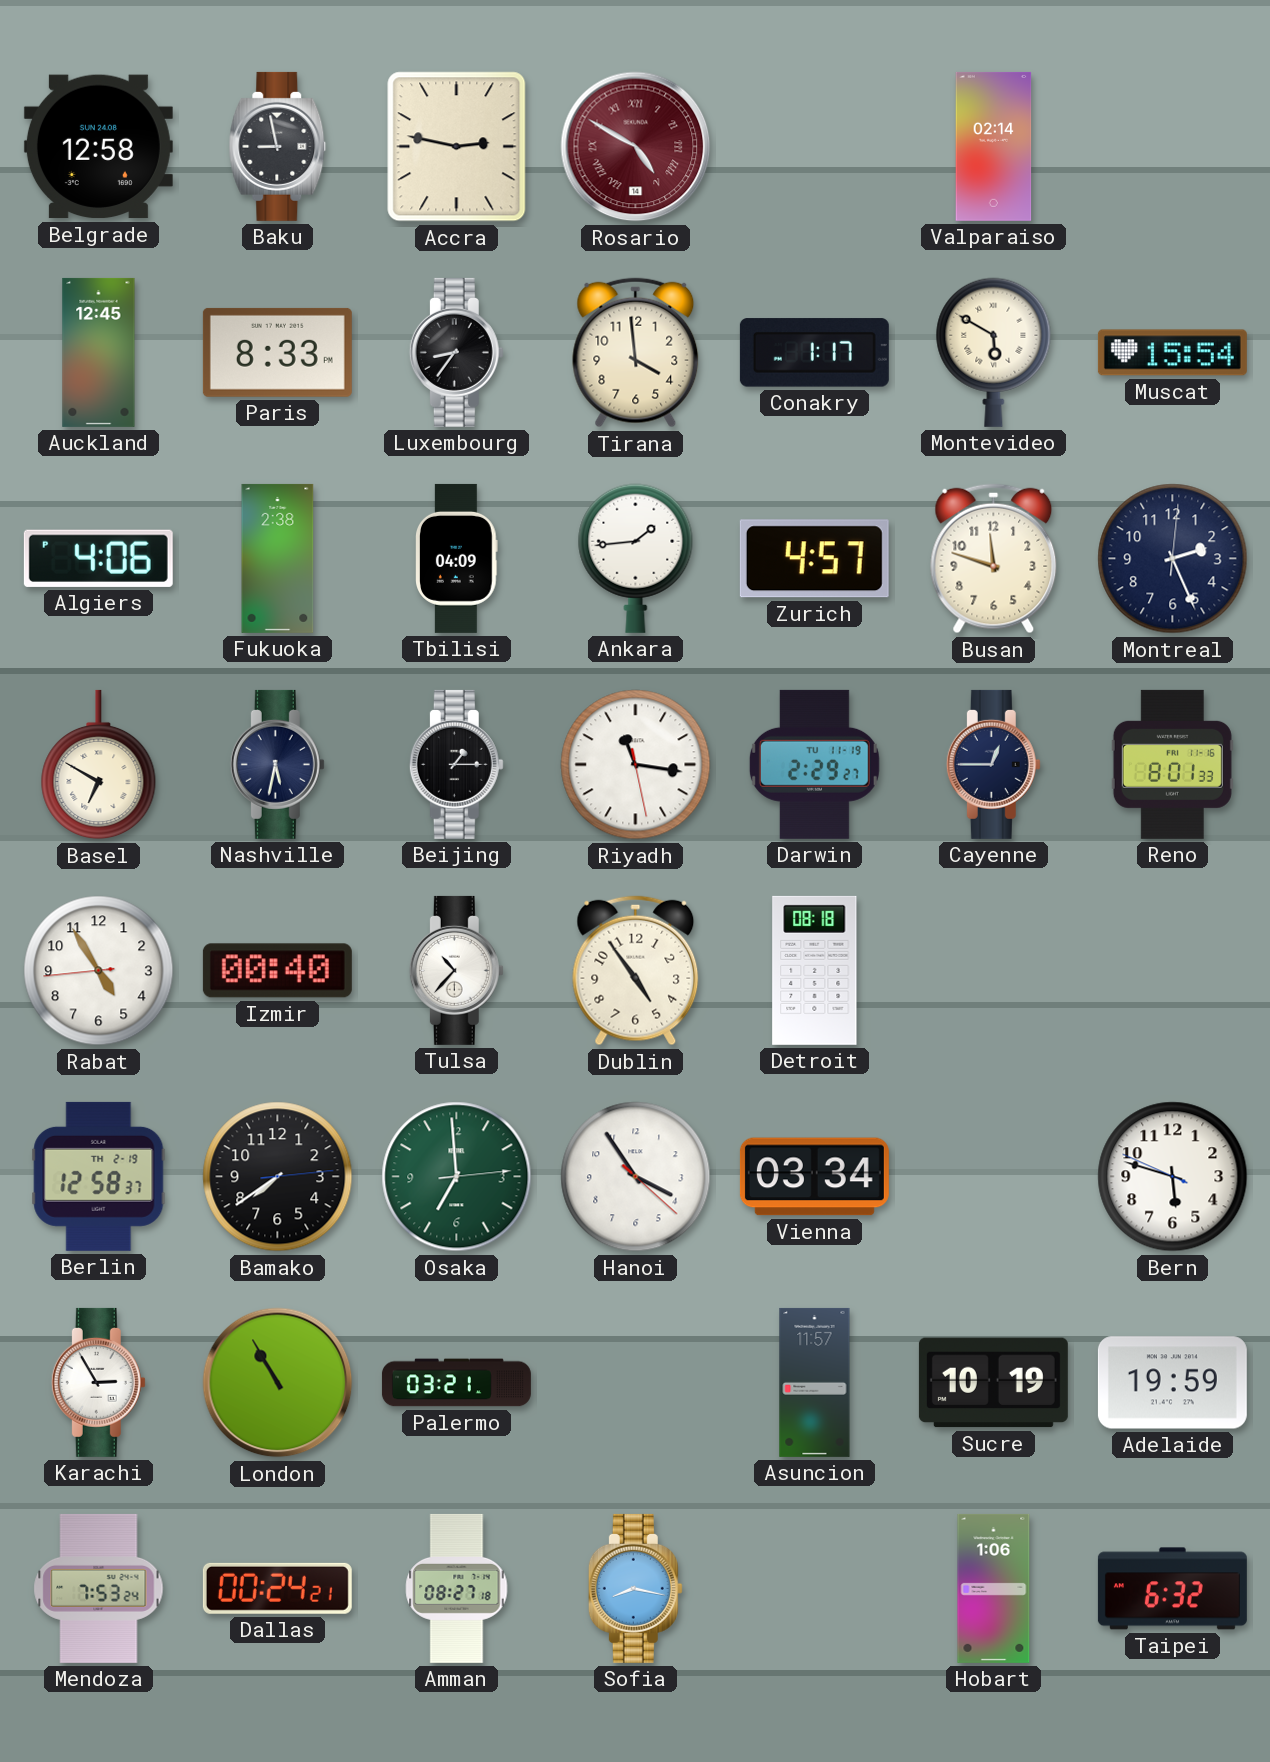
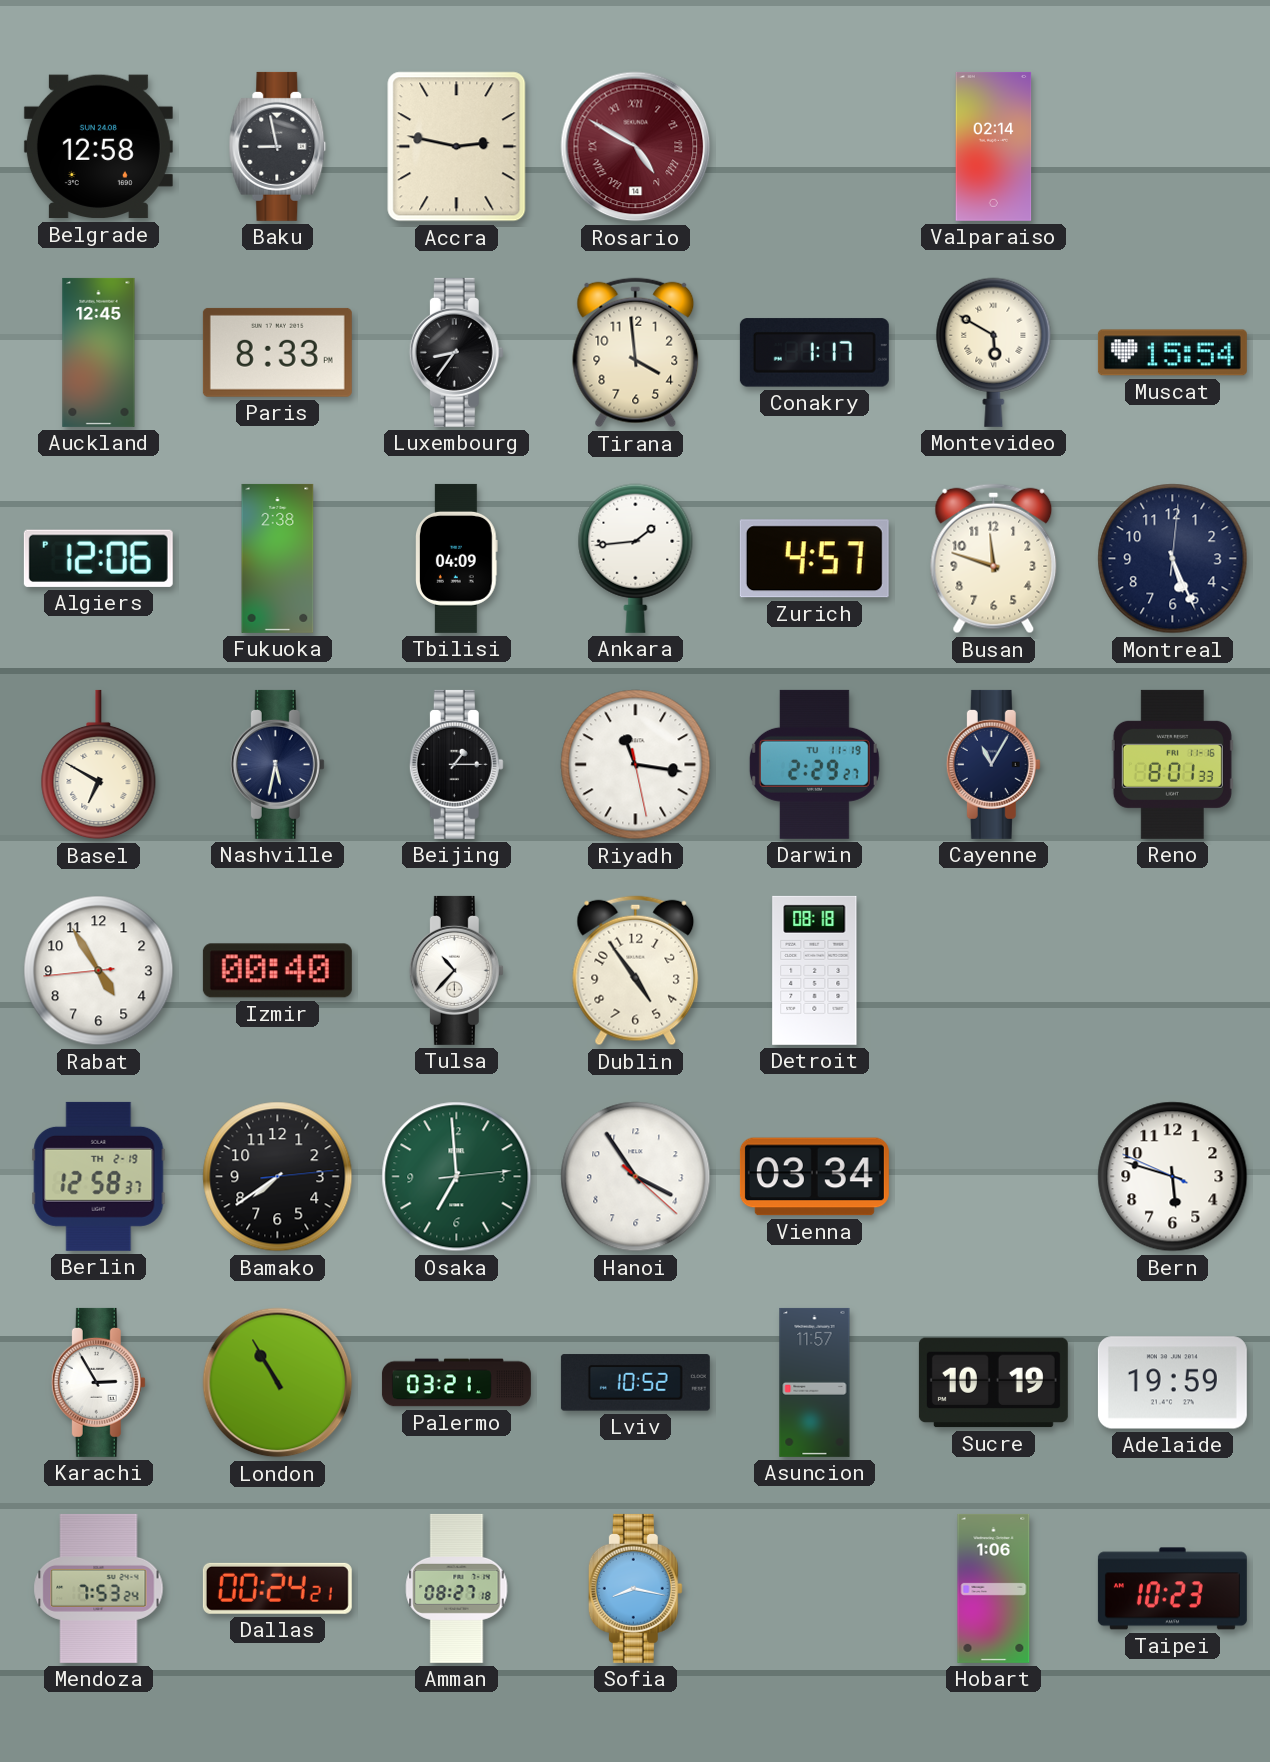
Algiers: 4:06 -> 12:06 (98, 558)
Montreal: 2:26 -> 5:26 (1173, 559)
Cayenne: 12:45 -> 11:05 (993, 764)
Lviv: none -> 10:52 (635, 1383)
Taipei: 6:32 -> 10:23 (1172, 1589)
